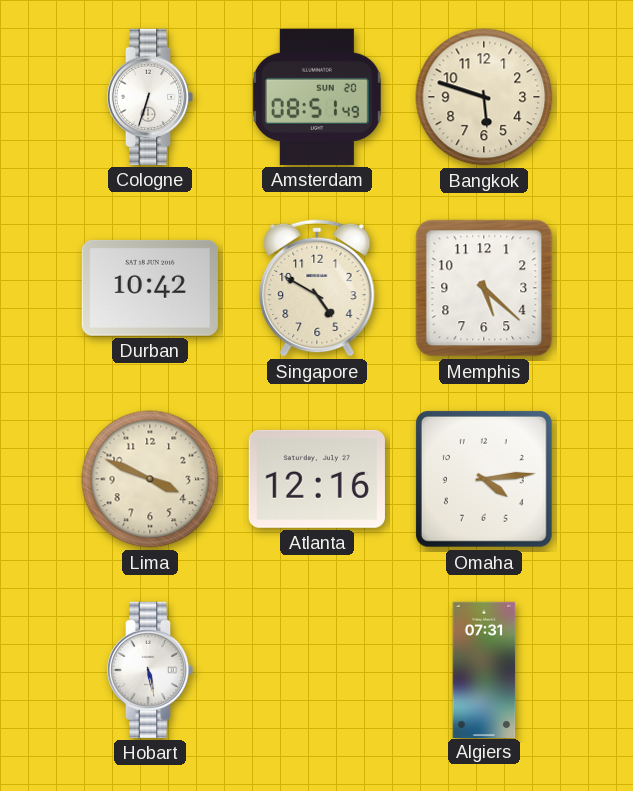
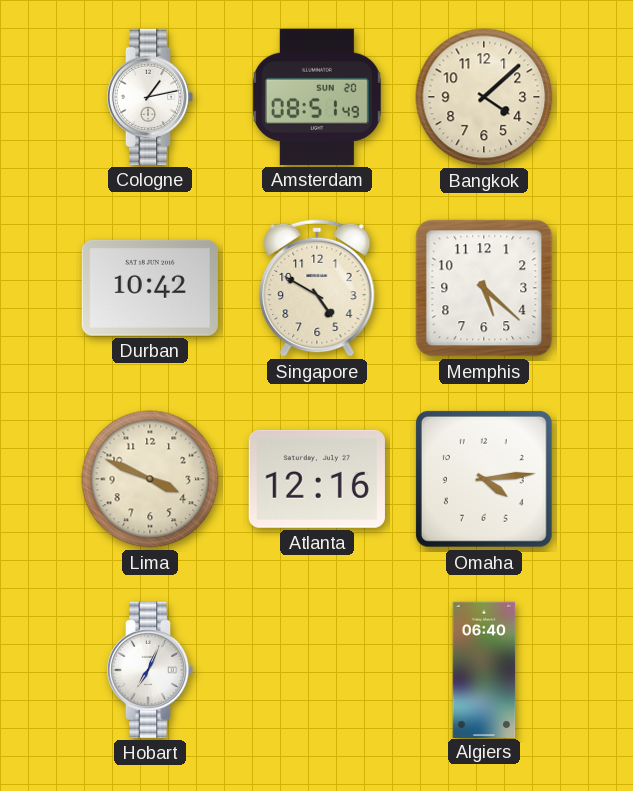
Cologne: 6:33 -> 1:13 (150, 97)
Bangkok: 5:48 -> 4:08 (484, 97)
Hobart: 5:28 -> 7:04 (150, 670)
Algiers: 07:31 -> 06:40 (484, 669)
